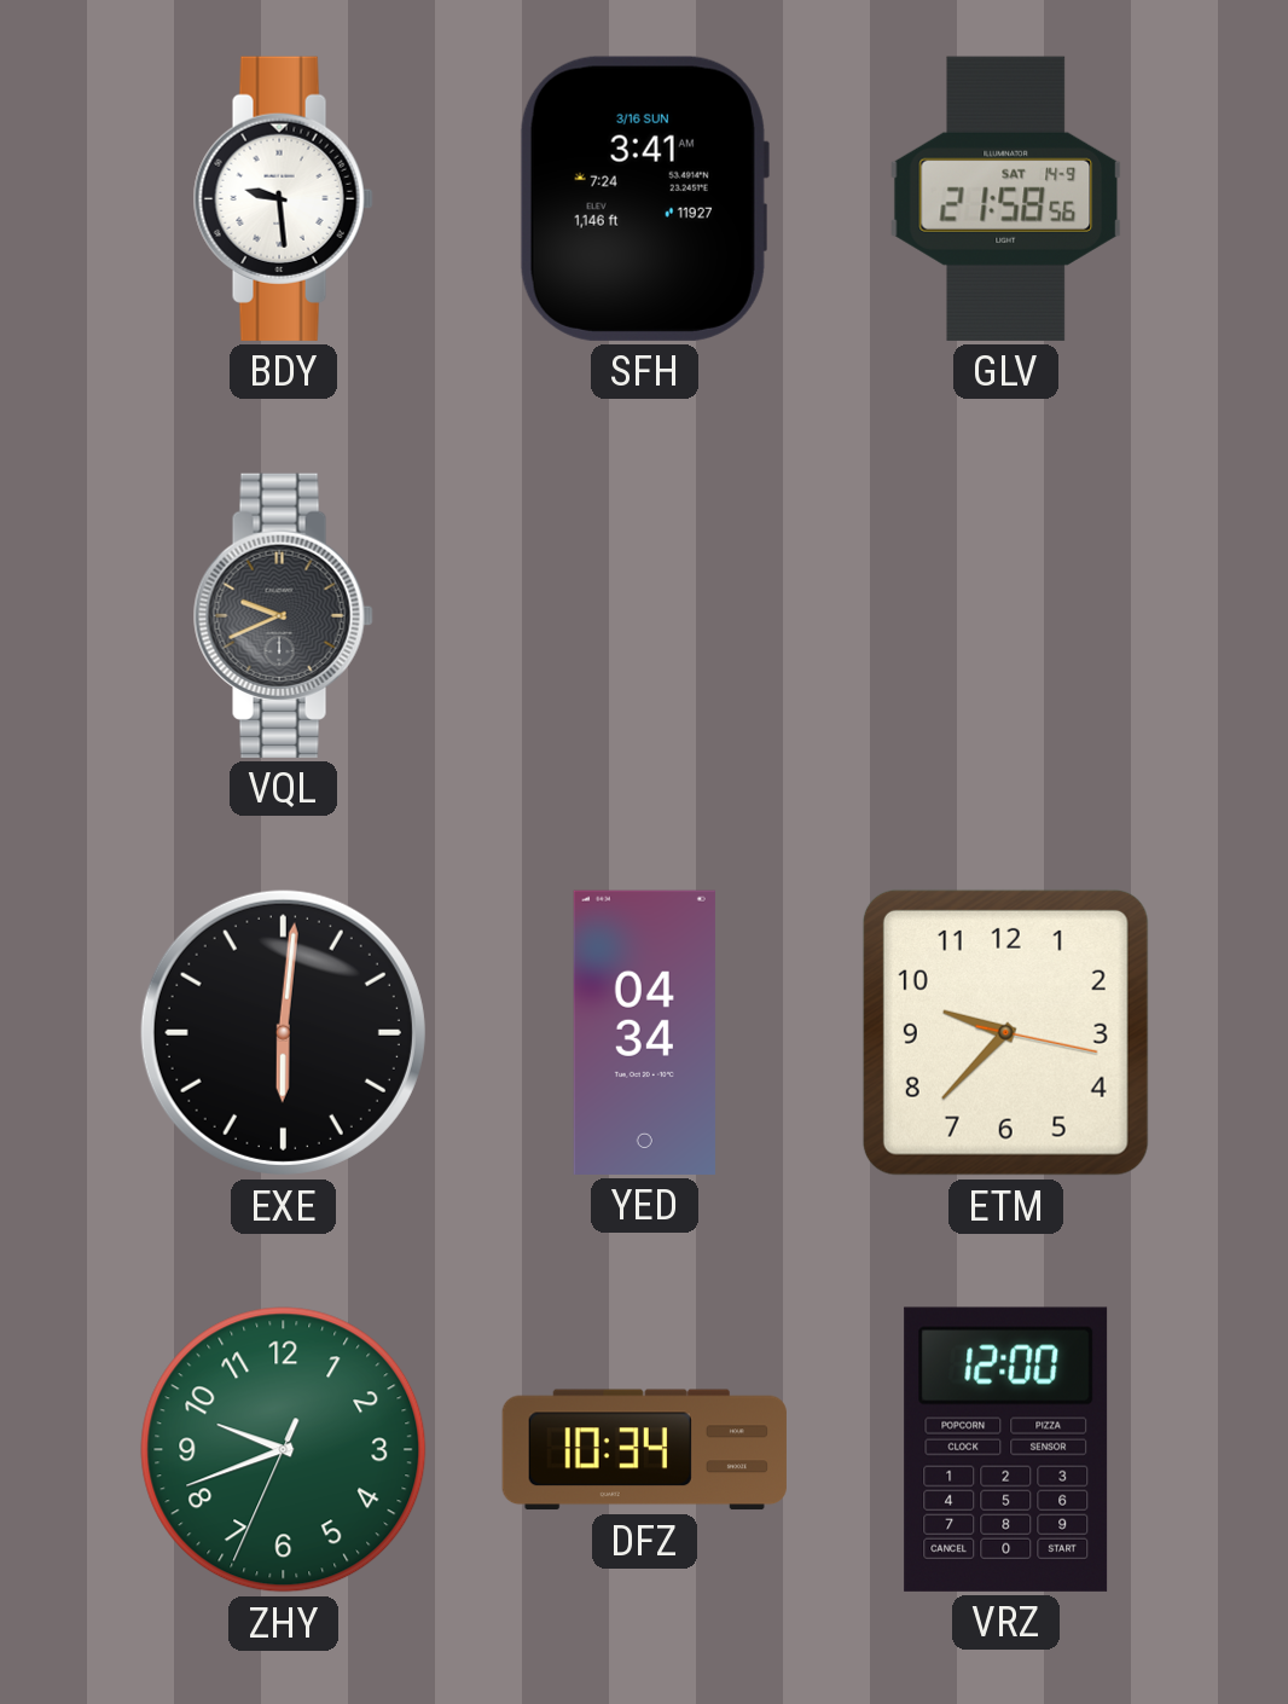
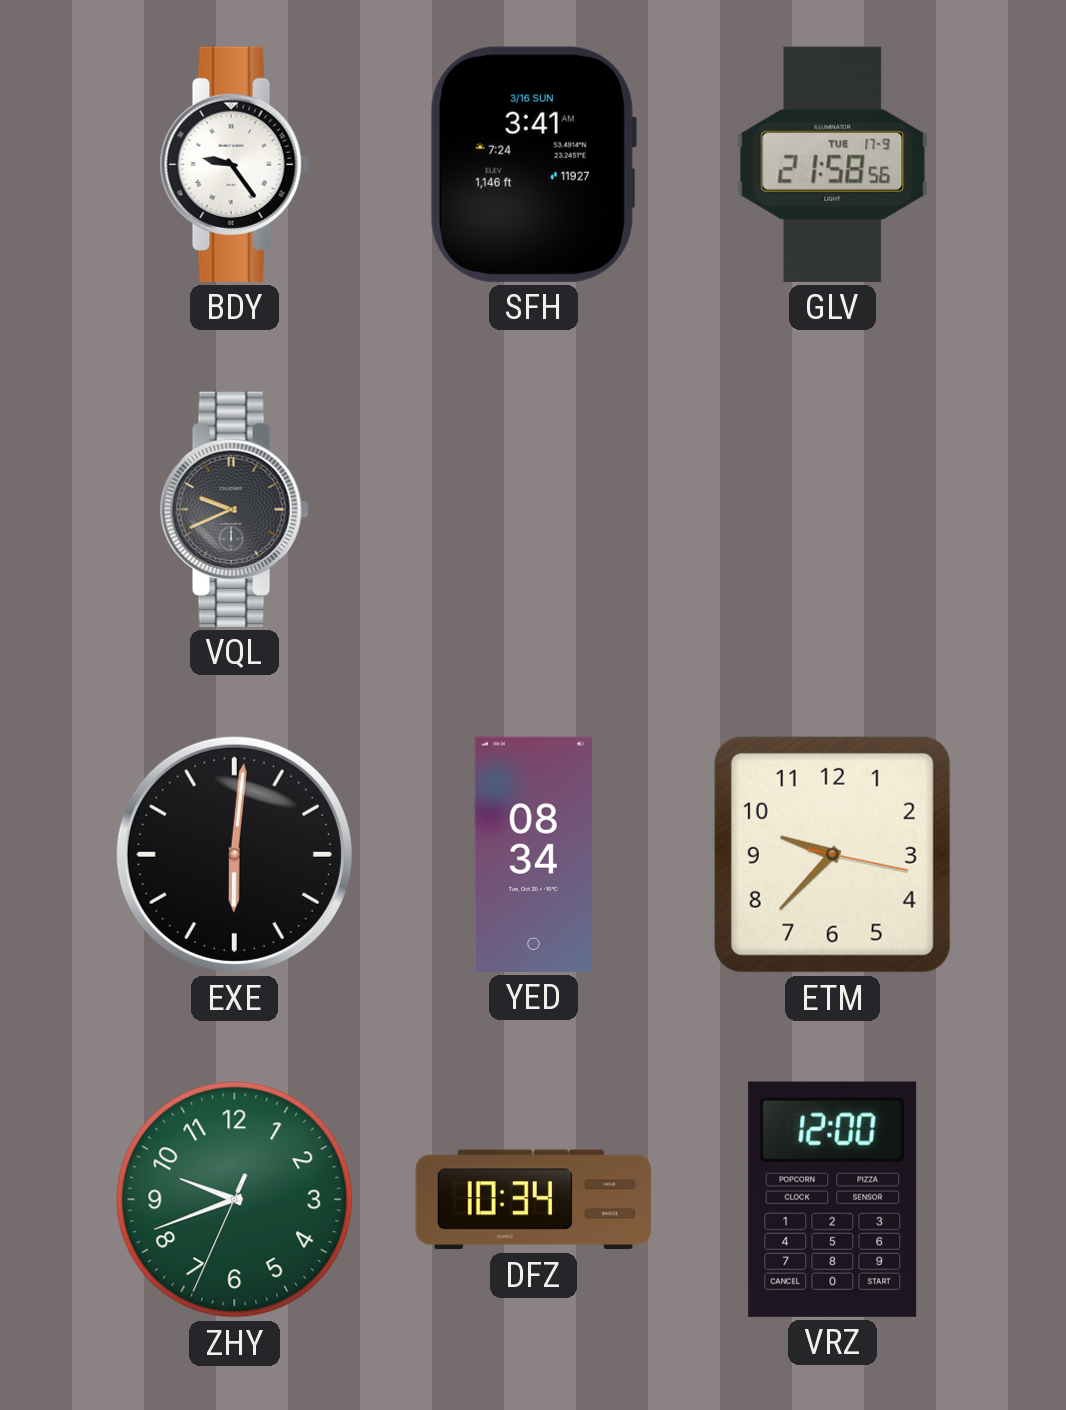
BDY: 9:29 -> 9:24 (234, 164)
GLV date: SAT 14-9 -> TUE 17-9 (833, 164)
YED: 04:34 -> 08:34 (533, 854)
